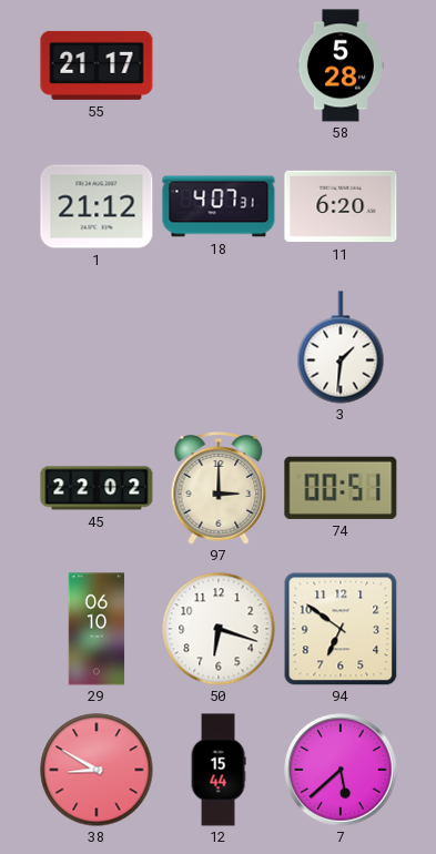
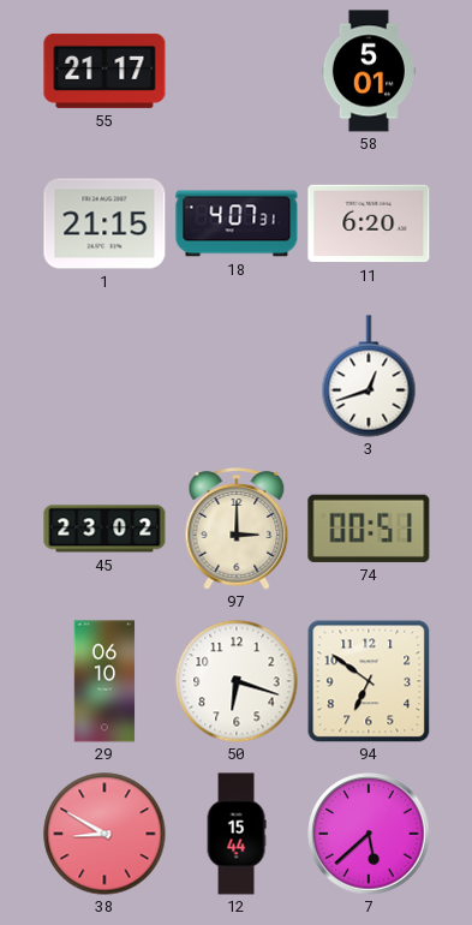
58: 5:28 -> 5:01 (369, 71)
1: 21:12 -> 21:15 (104, 223)
3: 1:31 -> 12:42 (369, 376)
45: 22:02 -> 23:02 (104, 529)
